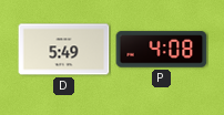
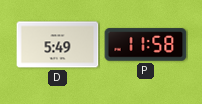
P: 4:08 -> 11:58 (146, 45)
